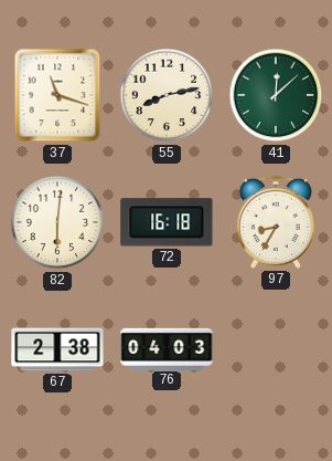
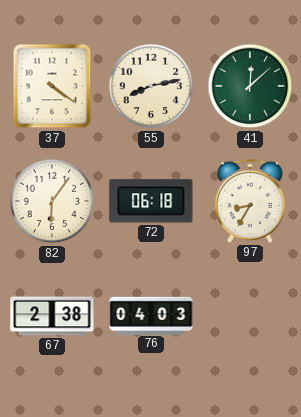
37: 11:18 -> 4:21 (52, 86)
82: 6:01 -> 6:06 (52, 201)
72: 16:18 -> 06:18 (151, 201)
